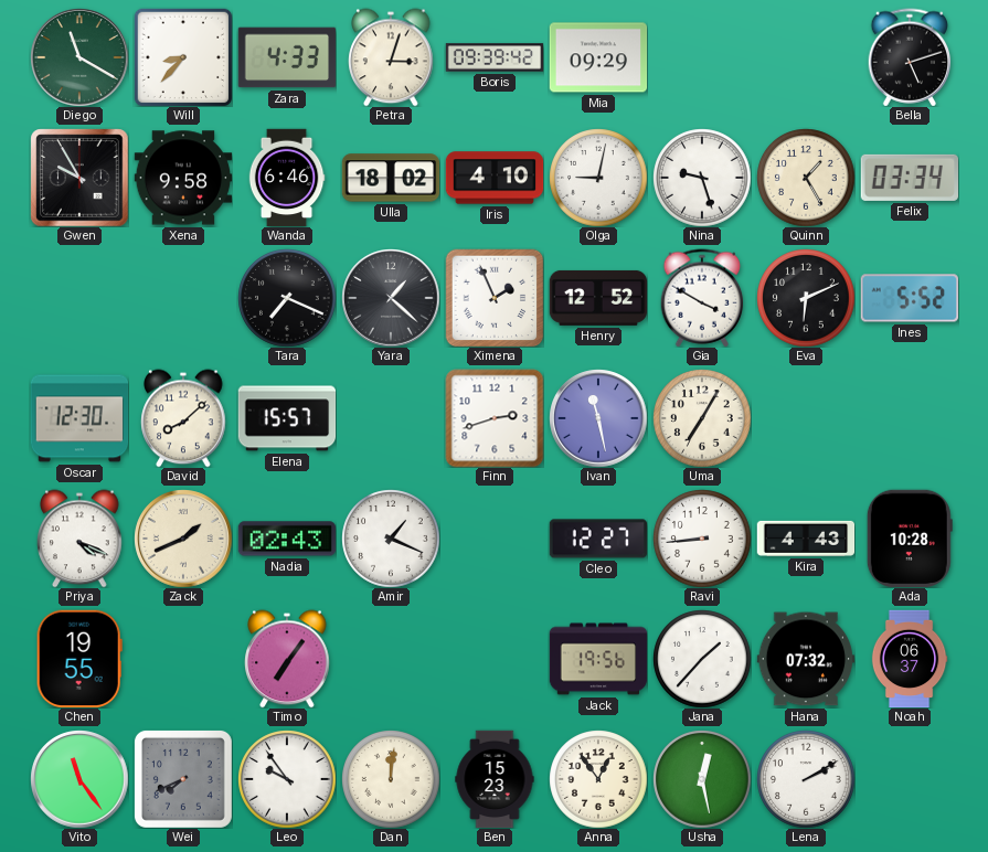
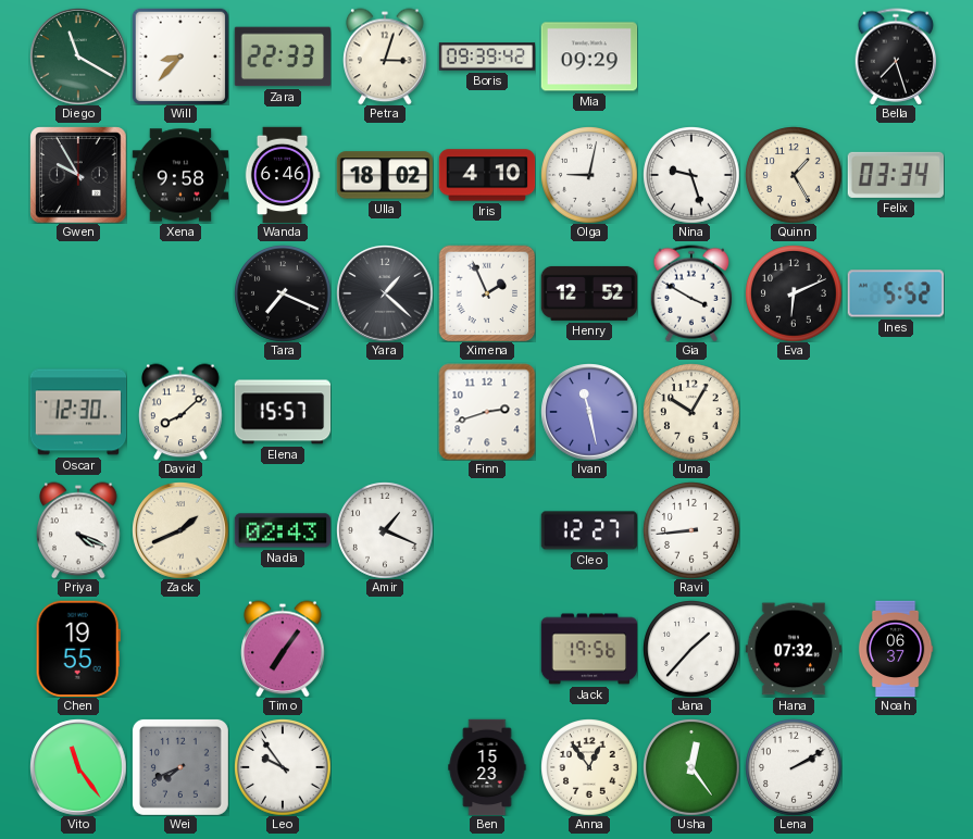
Zara: 4:33 -> 22:33 (283, 57)
Bella: 5:12 -> 7:27 (896, 57)
Uma: 7:05 -> 10:05 (691, 412)
Kira: 4:43 -> none (806, 539)
Ada: 10:28 -> none (910, 539)
Dan: 12:01 -> none (391, 779)
Usha: 12:28 -> 12:24 (691, 767)
